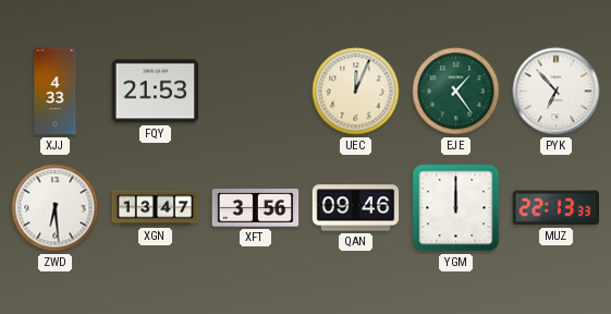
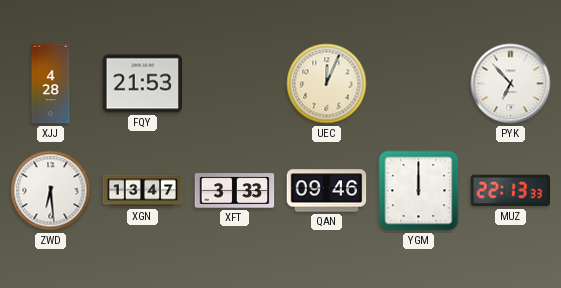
XJJ: 4:33 -> 4:28 (51, 84)
EJE: 1:24 -> none (456, 92)
XFT: 3:56 -> 3:33 (235, 191)
